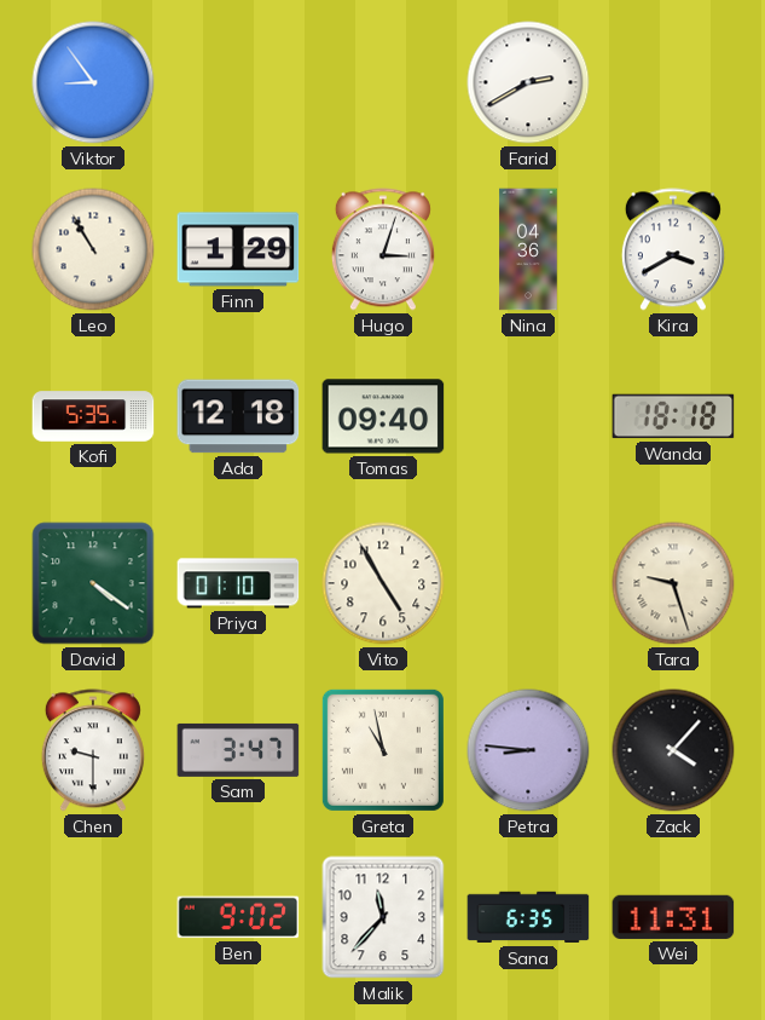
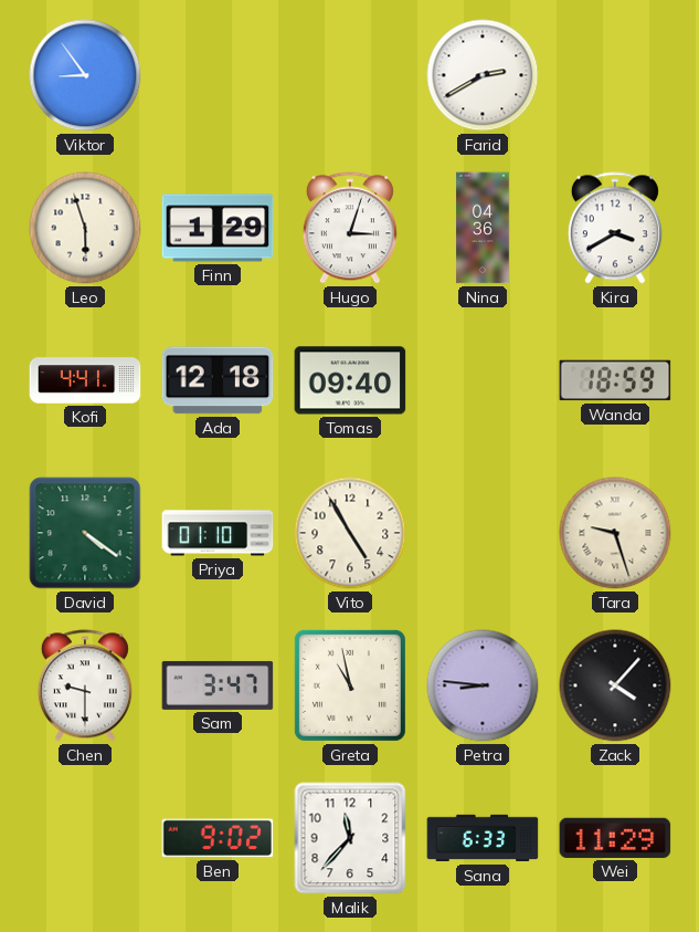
Leo: 10:55 -> 5:57 (85, 228)
Kofi: 5:35 -> 4:41 (85, 380)
Wanda: 18:18 -> 18:59 (615, 380)
Sana: 6:35 -> 6:33 (483, 838)
Wei: 11:31 -> 11:29 (615, 838)
